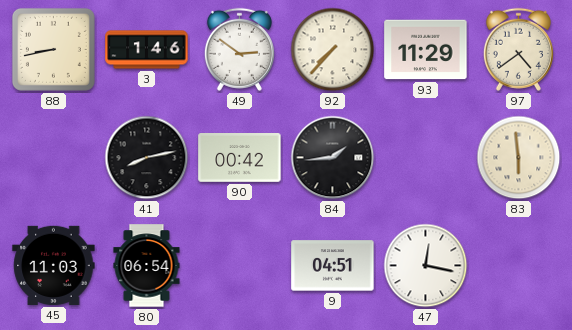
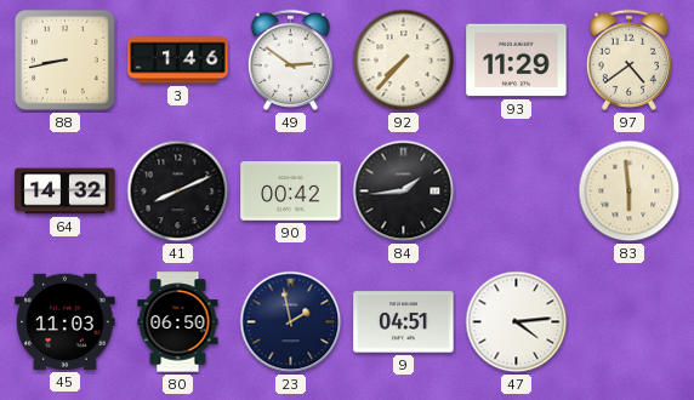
64: none -> 14:32 (66, 192)
41: 8:13 -> 8:11 (178, 192)
80: 06:54 -> 06:50 (178, 322)
23: none -> 1:58 (291, 322)
47: 12:17 -> 4:14 (517, 322)
